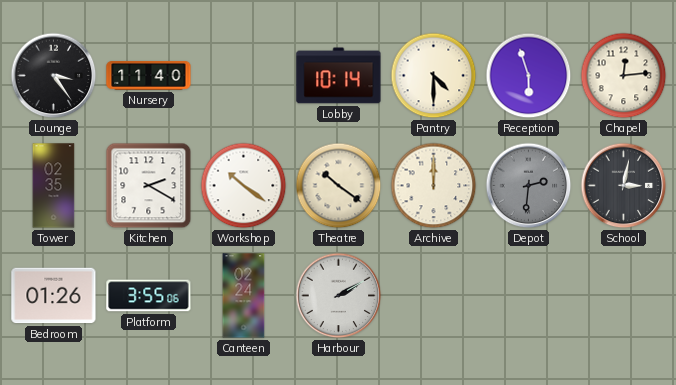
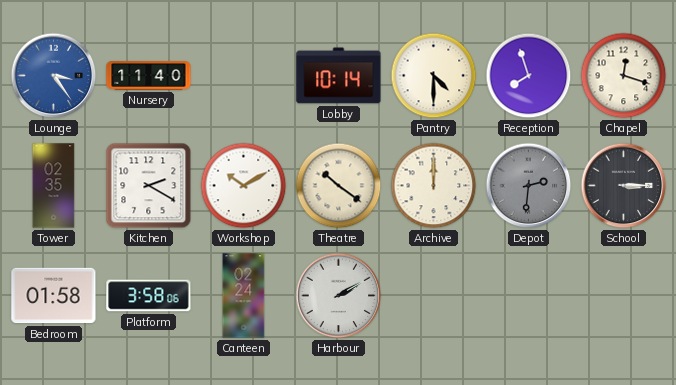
Lounge dial: black -> blue (54, 76)
Reception: 5:57 -> 7:57 (529, 76)
Chapel: 12:14 -> 12:18 (624, 76)
Workshop: 10:21 -> 10:10 (244, 186)
School: 3:02 -> 3:15 (624, 186)
Bedroom: 01:26 -> 01:58 (54, 296)
Platform: 3:55 -> 3:58 (149, 296)
